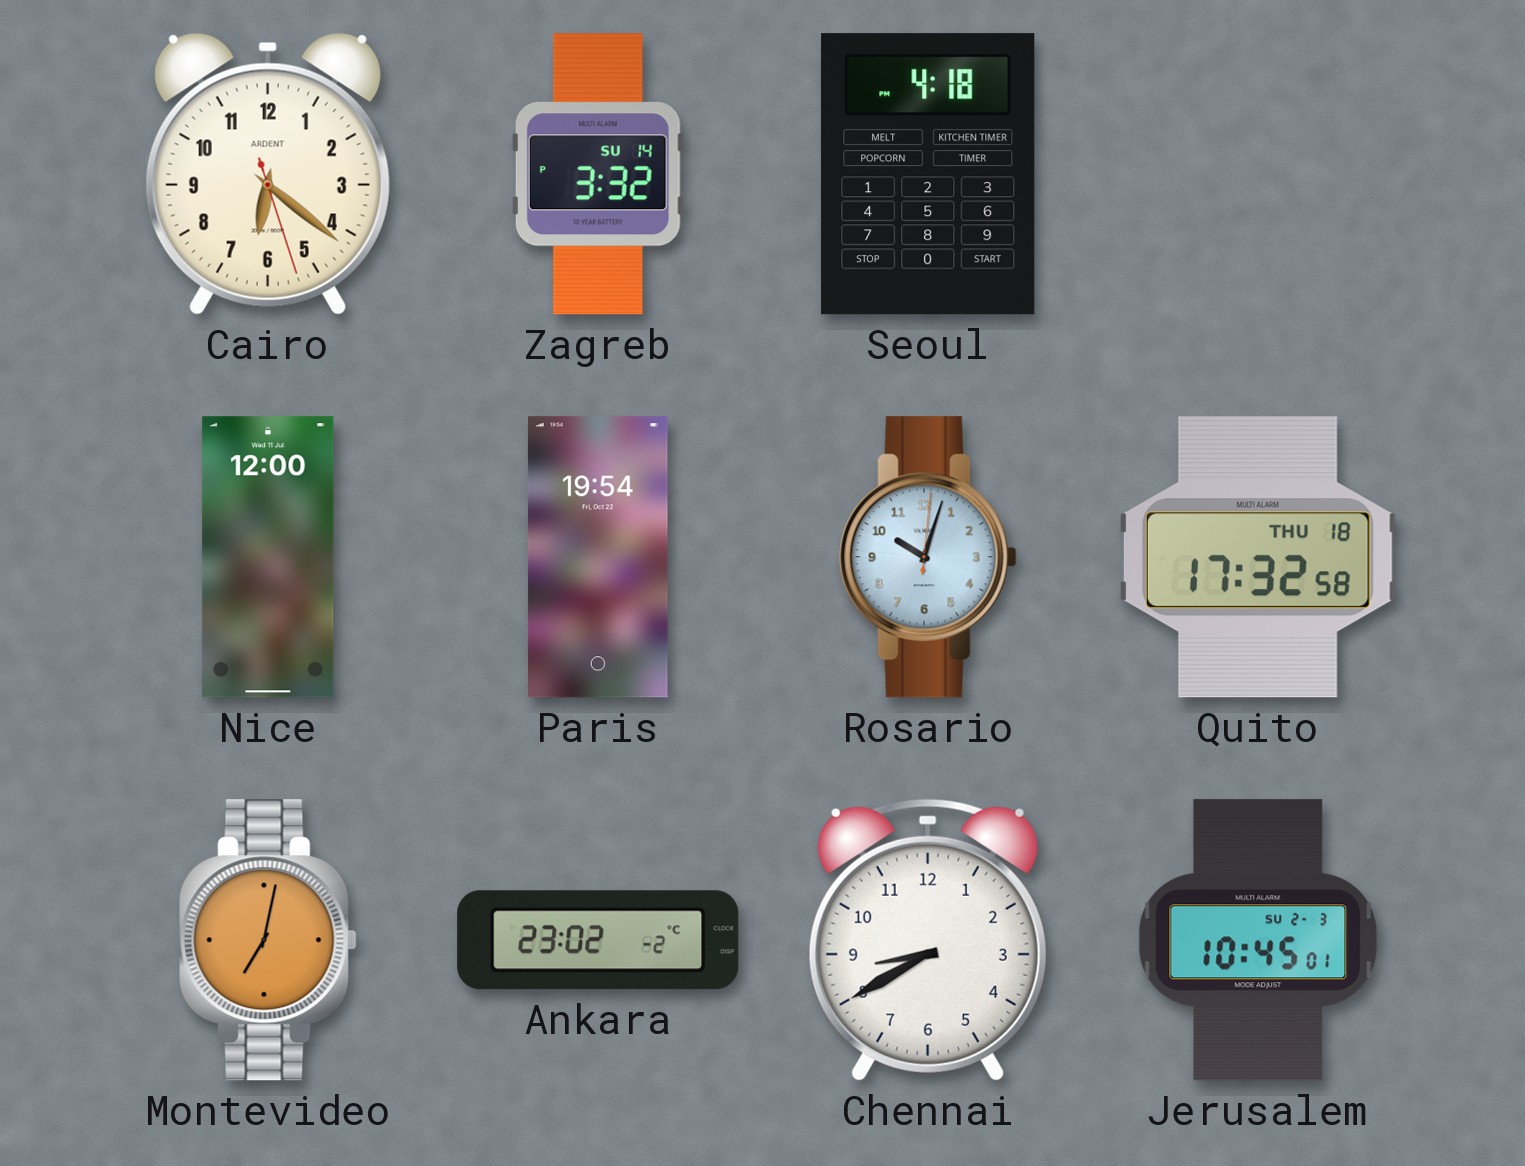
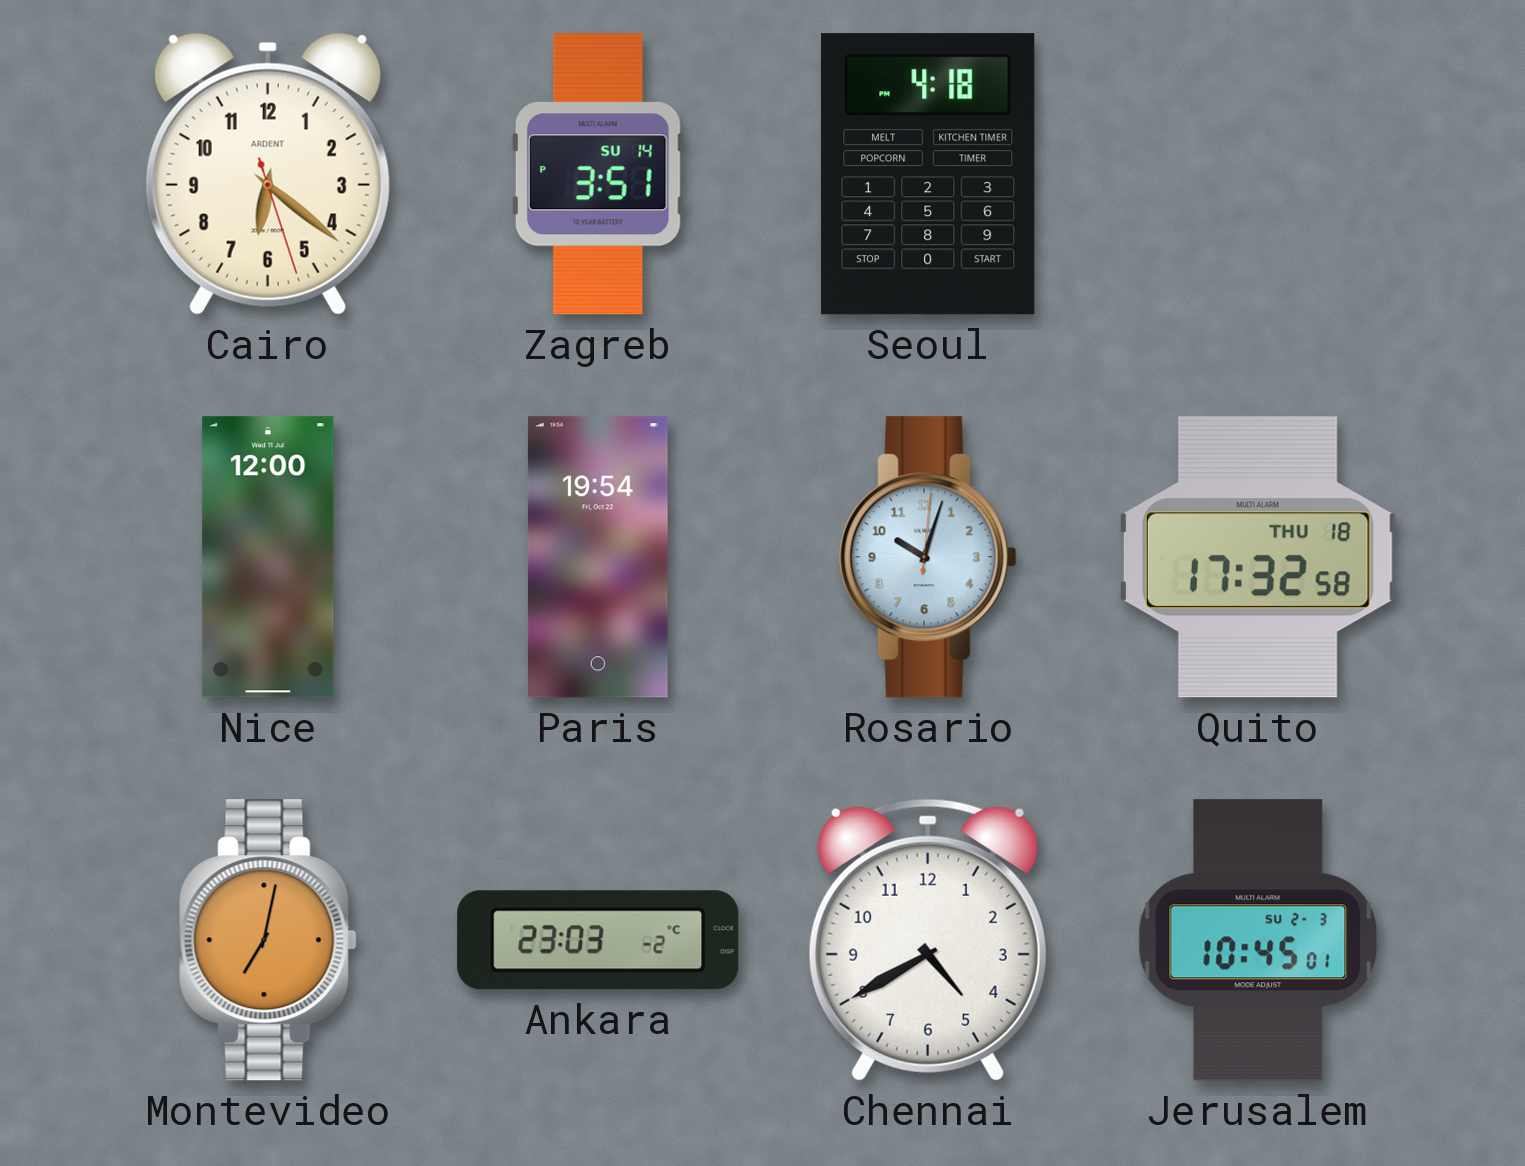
Zagreb: 3:32 -> 3:51 (598, 174)
Ankara: 23:02 -> 23:03 (598, 940)
Chennai: 8:40 -> 4:40 (928, 940)
